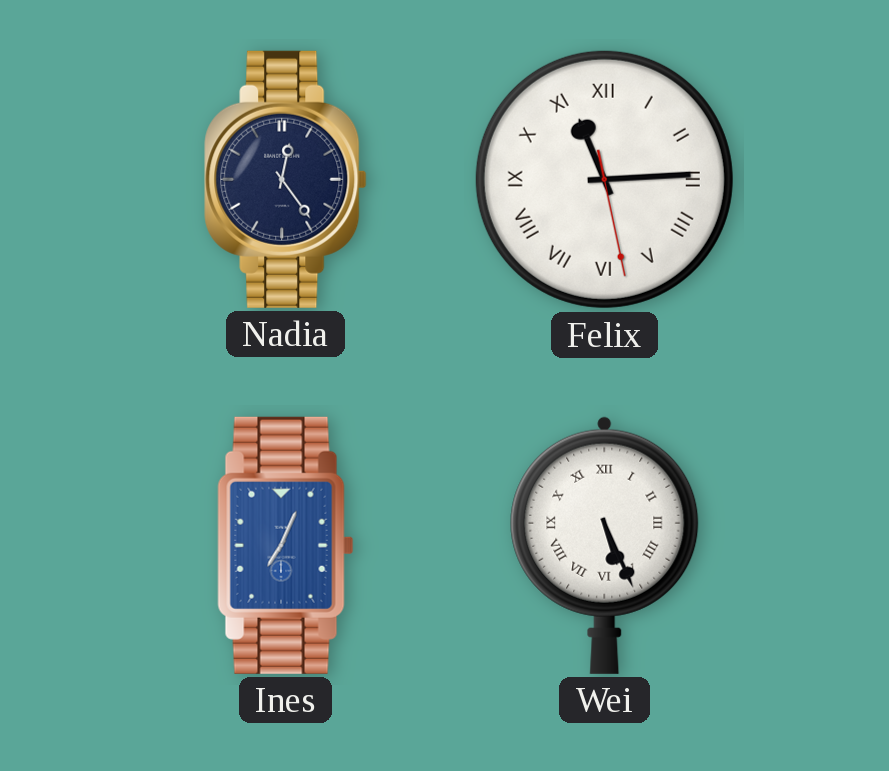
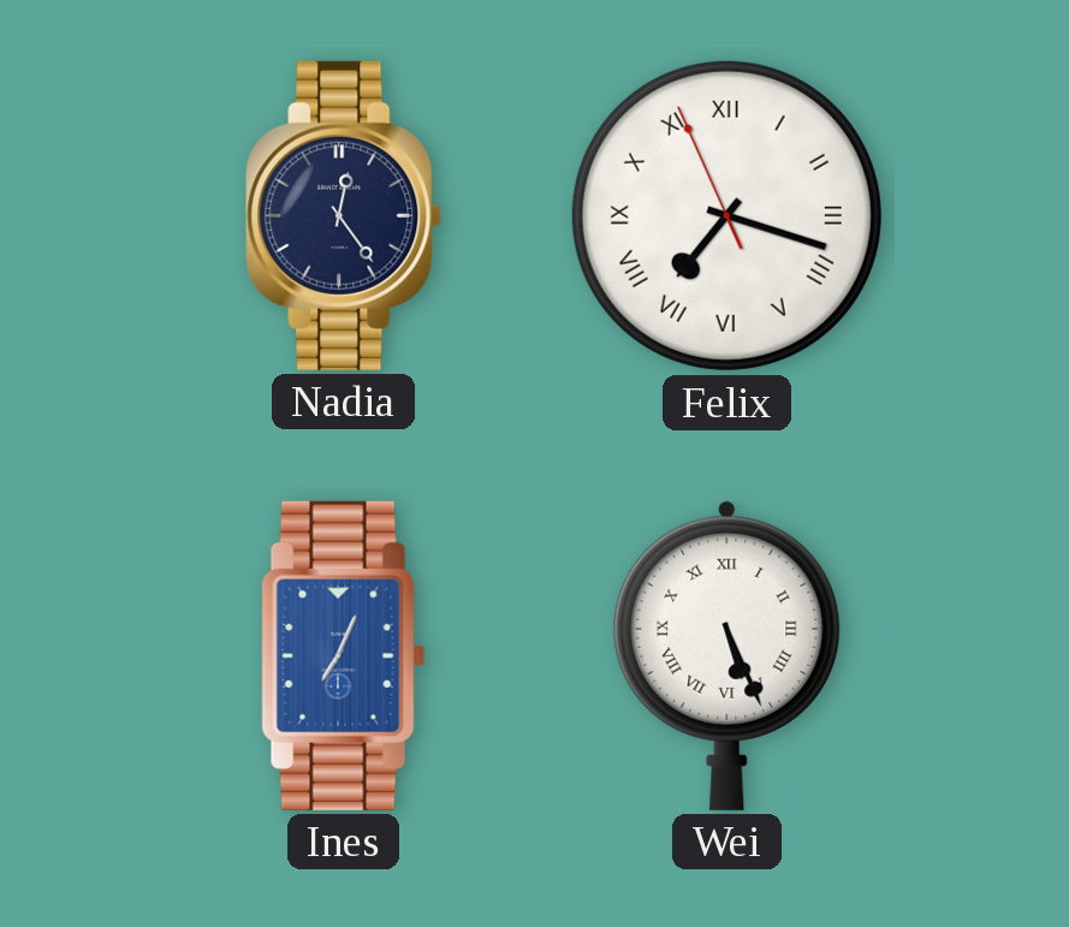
Felix: 11:14 -> 7:17 (726, 215)
